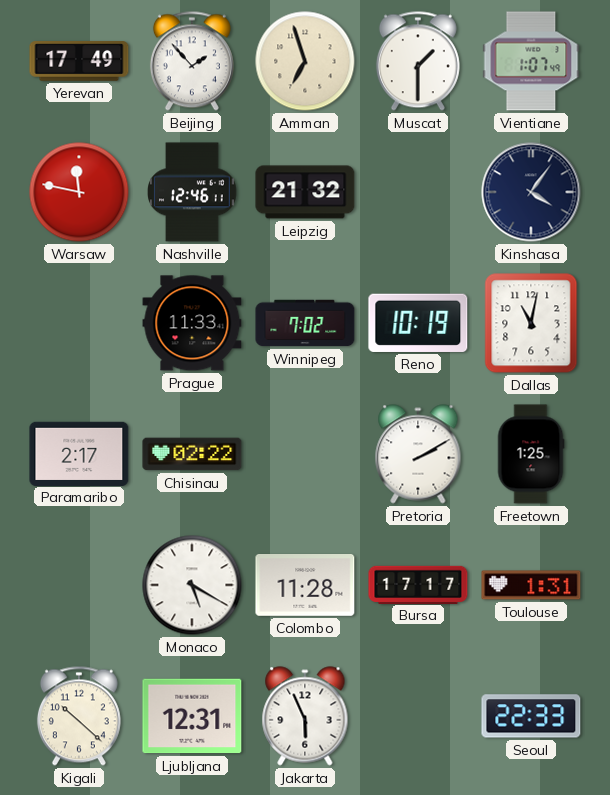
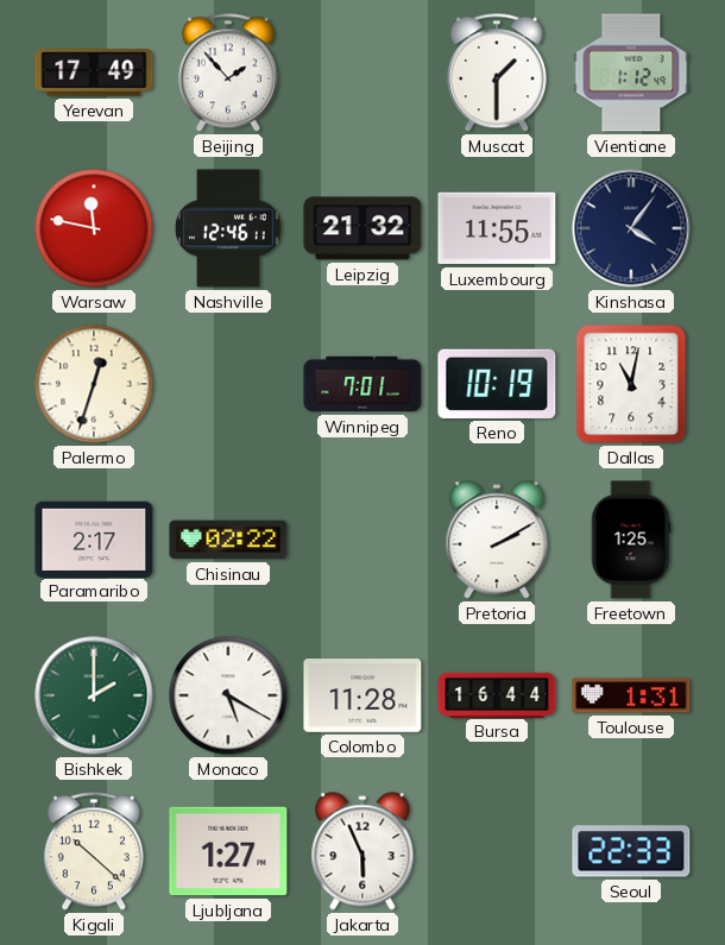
Amman: 6:57 -> none (305, 61)
Vientiane: 1:07 -> 1:12 (631, 73)
Luxembourg: none -> 11:55 (497, 228)
Palermo: none -> 12:33 (94, 384)
Prague: 11:33 -> none (192, 323)
Winnipeg: 7:02 -> 7:01 (363, 384)
Bishkek: none -> 2:00 (94, 695)
Bursa: 17:17 -> 16:44 (497, 694)
Ljubljana: 12:31 -> 1:27 (228, 851)
